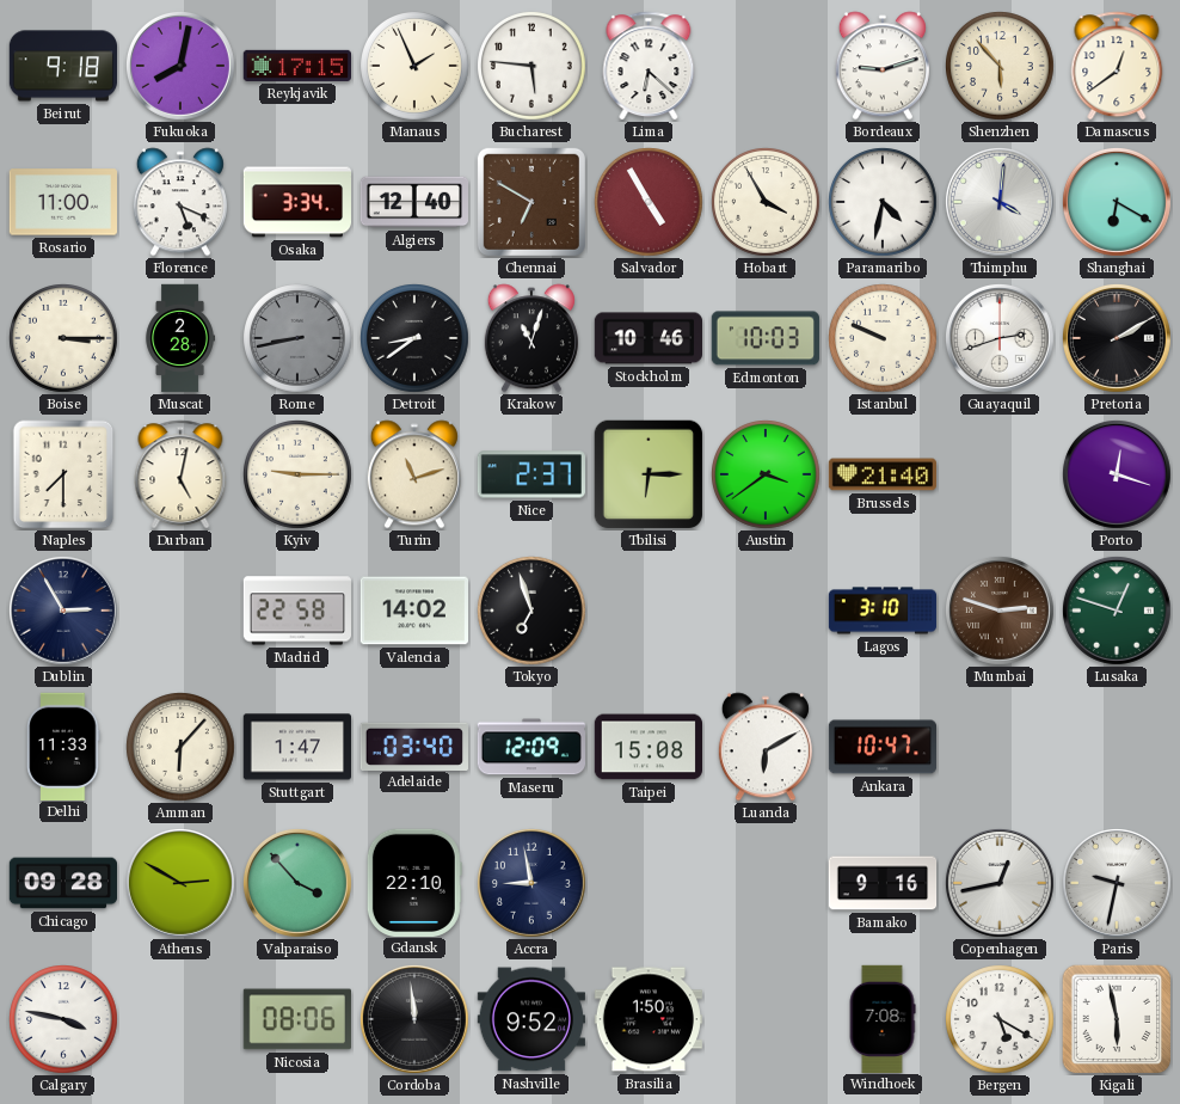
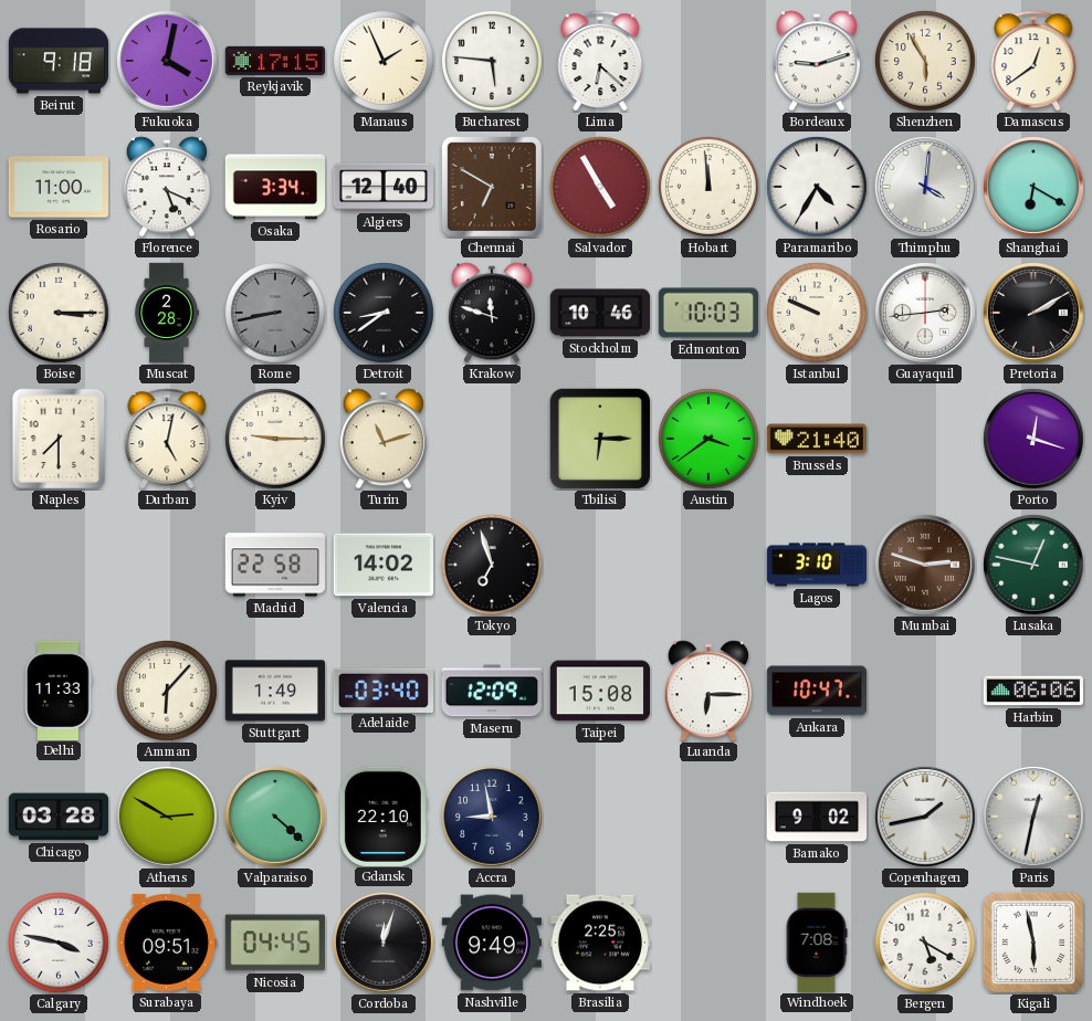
Fukuoka: 8:02 -> 4:02 (167, 61)
Shenzhen: 5:53 -> 5:55 (926, 62)
Hobart: 3:55 -> 11:59 (710, 188)
Paramaribo: 4:32 -> 4:35 (818, 188)
Krakow: 11:03 -> 11:48 (492, 313)
Guayaquil: 2:42 -> 2:44 (925, 313)
Nice: 2:37 -> none (530, 474)
Dublin: 2:55 -> none (63, 611)
Lusaka: 12:48 -> 12:47 (1033, 565)
Stuttgart: 1:47 -> 1:49 (274, 691)
Luanda: 6:10 -> 6:15 (708, 691)
Harbin: none -> 06:06 (1032, 691)
Chicago: 09:28 -> 03:28 (59, 817)
Valparaiso: 3:53 -> 4:22 (275, 817)
Bamako: 9:16 -> 9:02 (817, 817)
Copenhagen: 12:43 -> 1:43 (925, 817)
Paris: 9:32 -> 12:32 (1033, 817)
Surabaya: none -> 09:51 (166, 944)
Nicosia: 08:06 -> 04:45 (275, 943)
Cordoba: 11:59 -> 12:03 (384, 943)
Nashville: 9:52 -> 9:49 (491, 943)
Brasilia: 1:50 -> 2:25 (599, 943)
